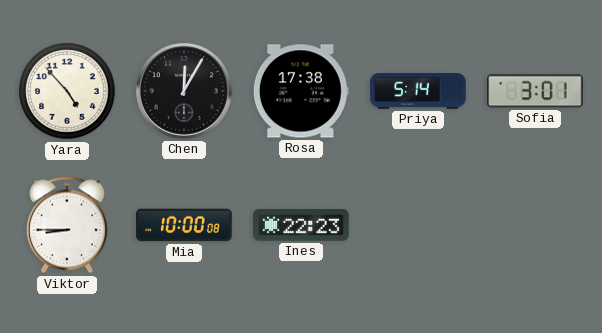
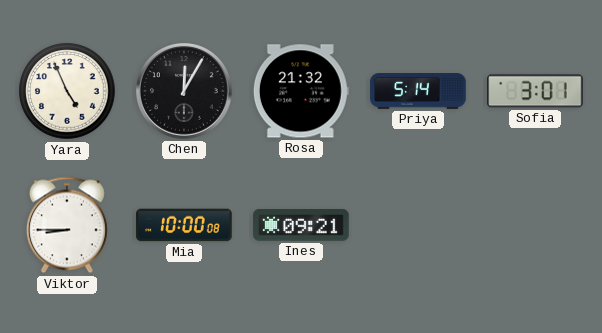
Yara: 4:53 -> 4:56 (67, 91)
Rosa: 17:38 -> 21:32 (301, 91)
Ines: 22:23 -> 09:21 (301, 225)
